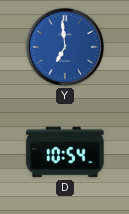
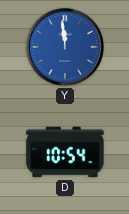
Y: 6:59 -> 11:59 (65, 47)
